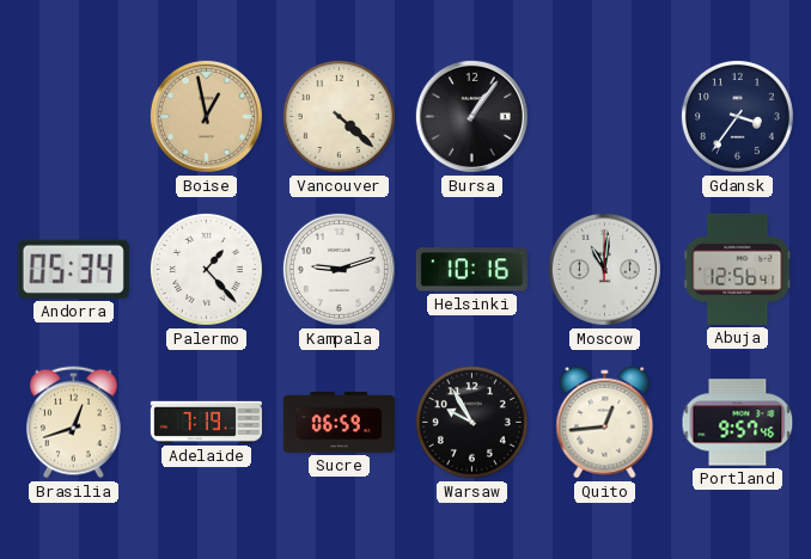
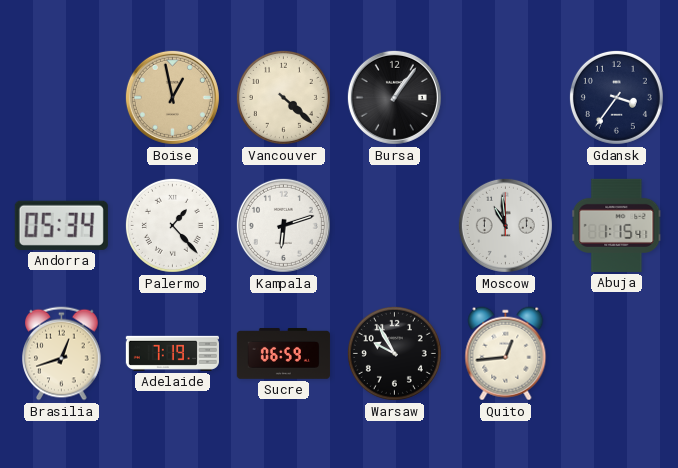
Kampala: 9:12 -> 6:12 (283, 225)
Helsinki: 10:16 -> none (471, 270)
Moscow: 11:01 -> 10:59 (505, 225)
Abuja: 12:56 -> 1:15 (617, 225)
Portland: 9:57 -> none (738, 423)
